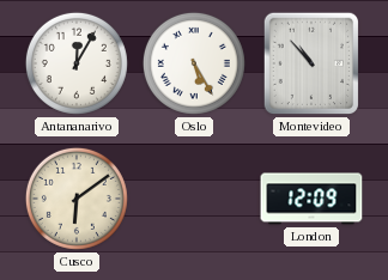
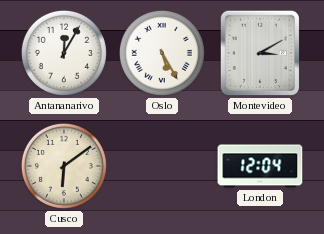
Montevideo: 10:53 -> 3:10 (260, 53)
London: 12:09 -> 12:04 (260, 166)
